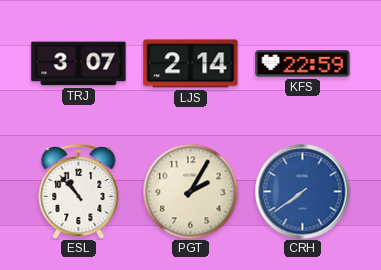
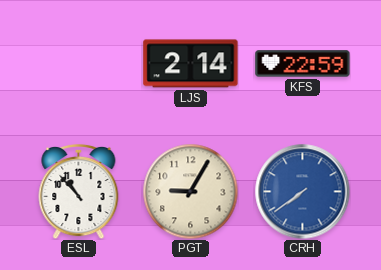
TRJ: 3:07 -> none (79, 64)
PGT: 2:05 -> 9:05 (190, 191)
